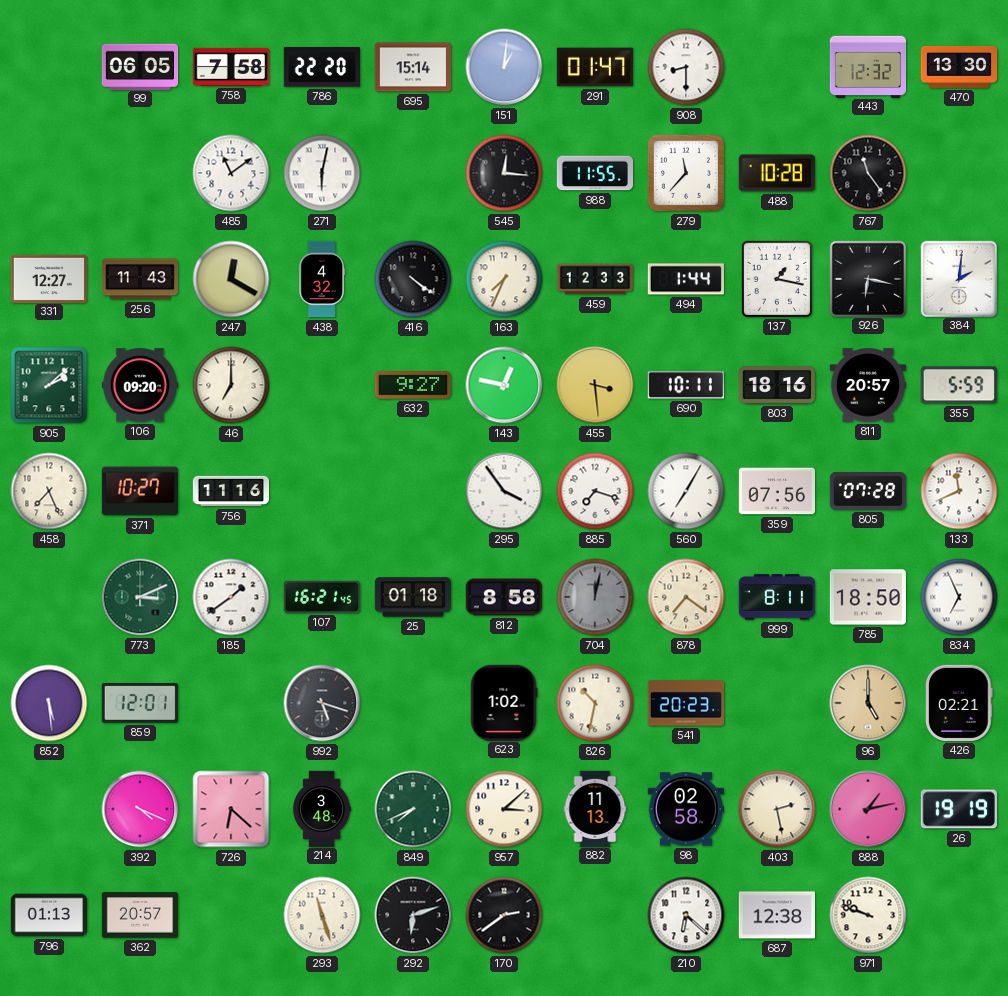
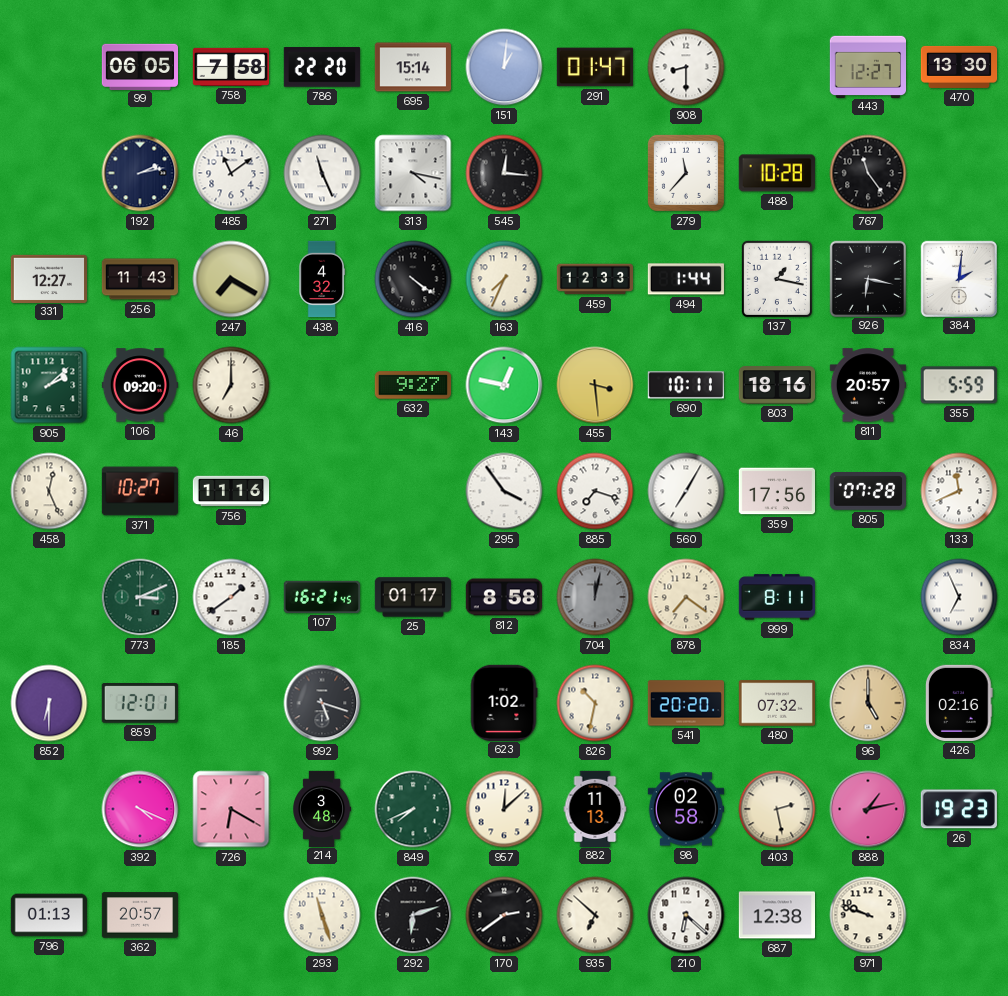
443: 12:32 -> 12:27 (867, 66)
192: none -> 2:13 (140, 173)
271: 6:02 -> 11:26 (322, 173)
313: none -> 4:17 (413, 173)
988: 11:55 -> none (594, 173)
247: 12:20 -> 7:20 (231, 279)
458: 7:26 -> 12:26 (49, 491)
359: 07:56 -> 17:56 (776, 491)
25: 01:18 -> 01:17 (412, 597)
785: 18:50 -> none (867, 597)
852: 5:29 -> 6:30 (49, 703)
541: 20:23 -> 20:20 (685, 703)
480: none -> 07:32 (776, 703)
426: 02:21 -> 02:16 (960, 703)
726: 6:22 -> 6:20 (231, 809)
957: 3:08 -> 12:08 (504, 809)
26: 19:19 -> 19:23 (959, 809)
935: none -> 6:52 (595, 915)
